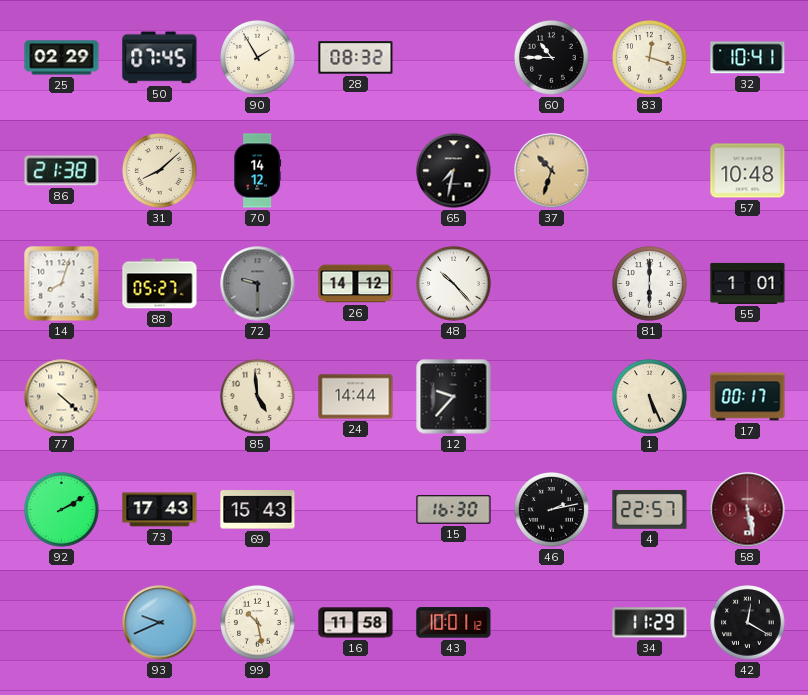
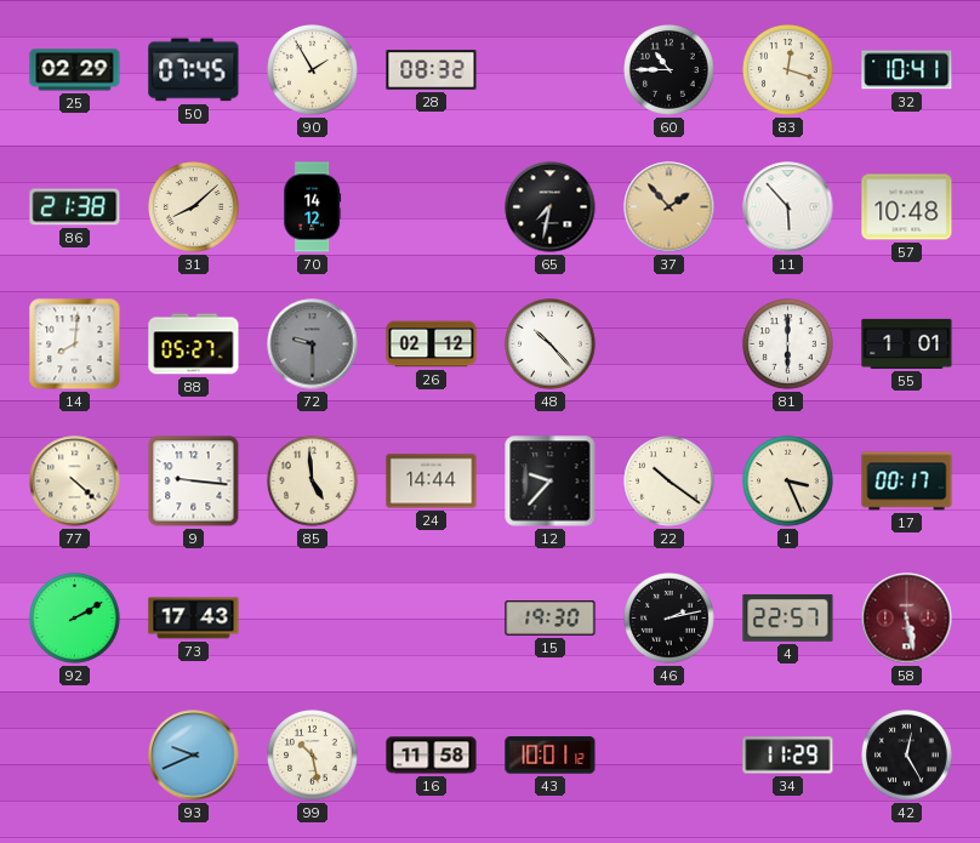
37: 10:33 -> 1:53 (670, 207)
11: none -> 5:53 (788, 207)
14: 8:03 -> 8:01 (75, 344)
26: 14:12 -> 02:12 (432, 344)
9: none -> 9:16 (194, 482)
22: none -> 10:21 (670, 482)
1: 5:26 -> 3:26 (788, 482)
69: 15:43 -> none (258, 510)
15: 16:30 -> 19:30 (551, 617)
42: 12:20 -> 12:25 (907, 756)
